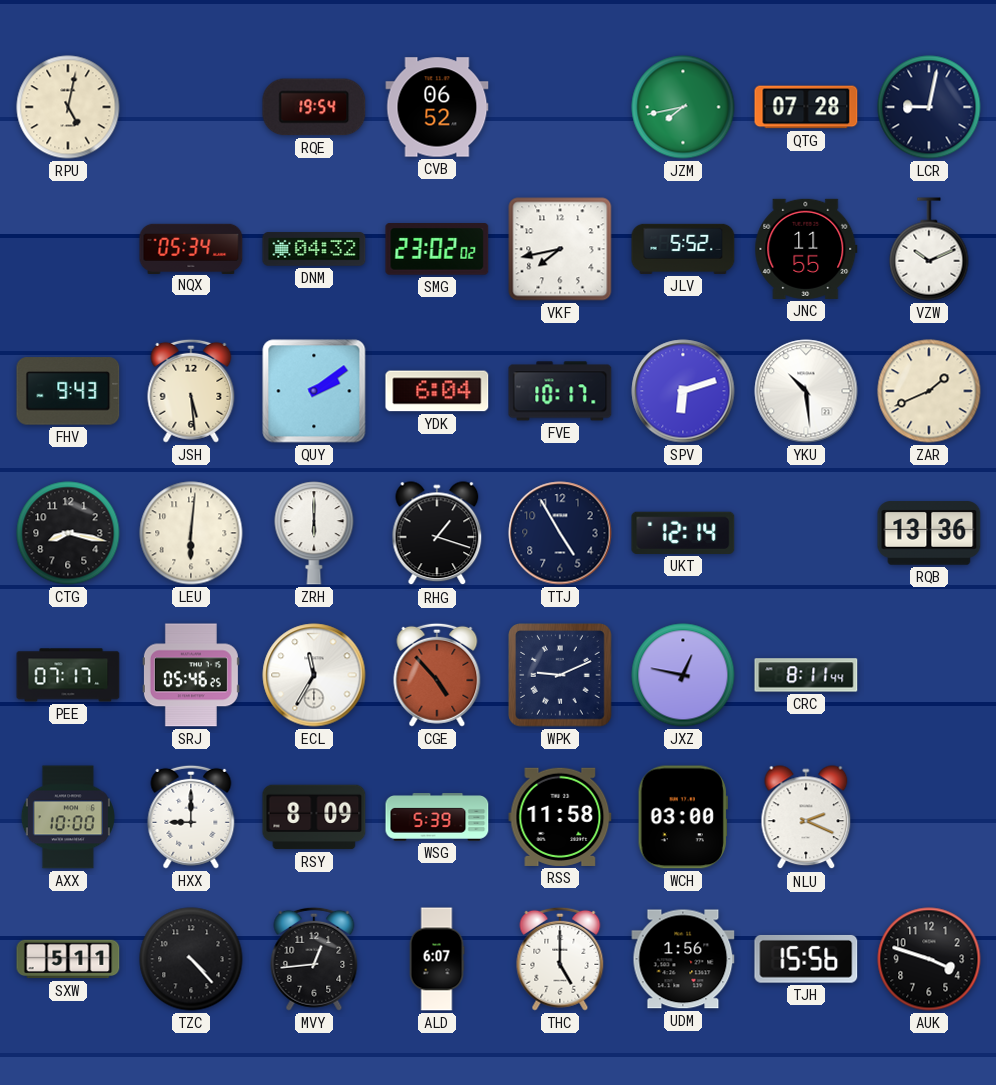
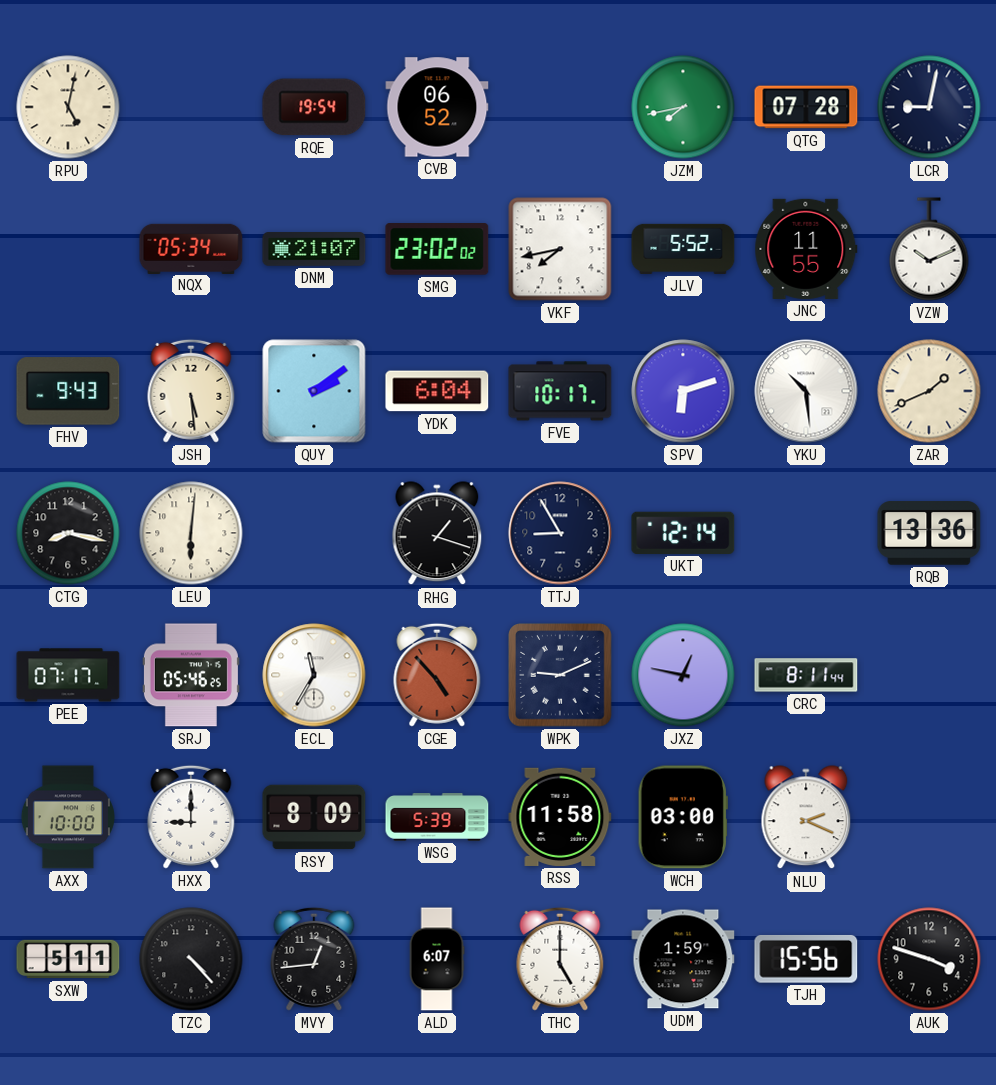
DNM: 04:32 -> 21:07 (314, 249)
ZRH: 6:00 -> none (314, 533)
TTJ: 4:55 -> 8:55 (560, 533)
UDM: 1:56 -> 1:59 (683, 959)
